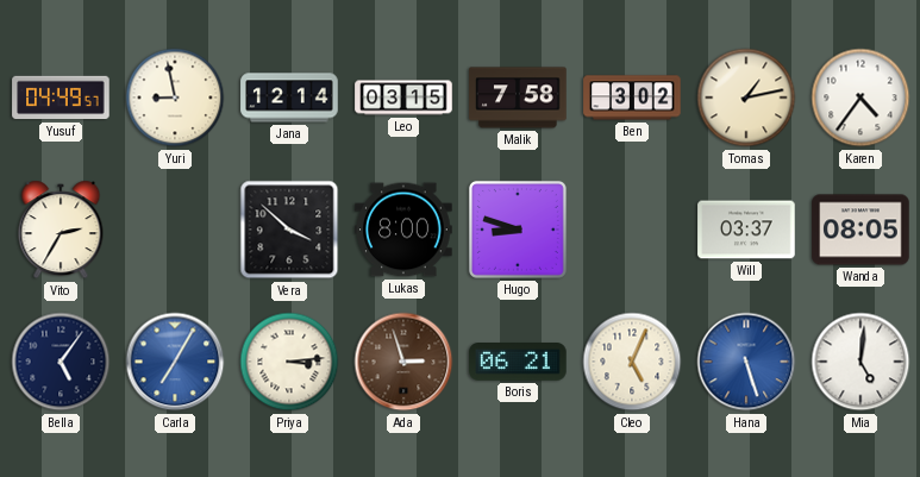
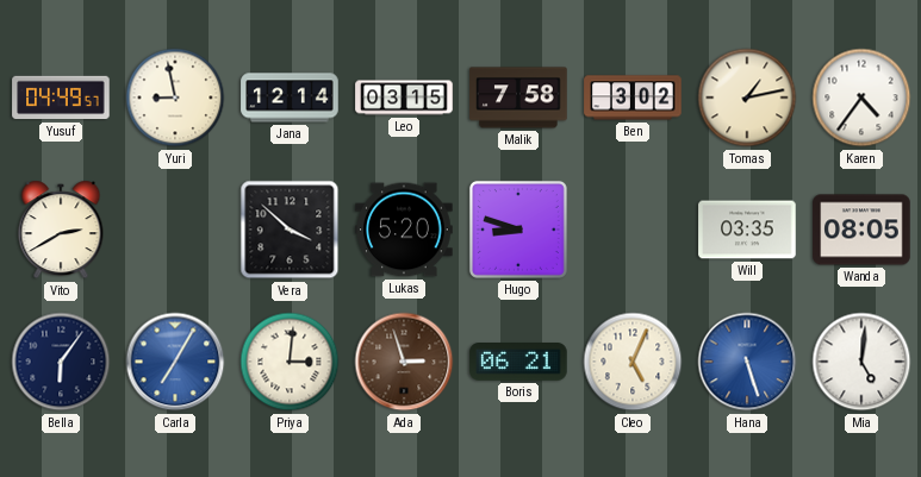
Vito: 2:35 -> 2:40 (61, 230)
Lukas: 8:00 -> 5:20 (404, 230)
Will: 03:37 -> 03:35 (747, 230)
Bella: 5:06 -> 6:06 (61, 362)
Priya: 3:14 -> 3:01 (290, 362)
